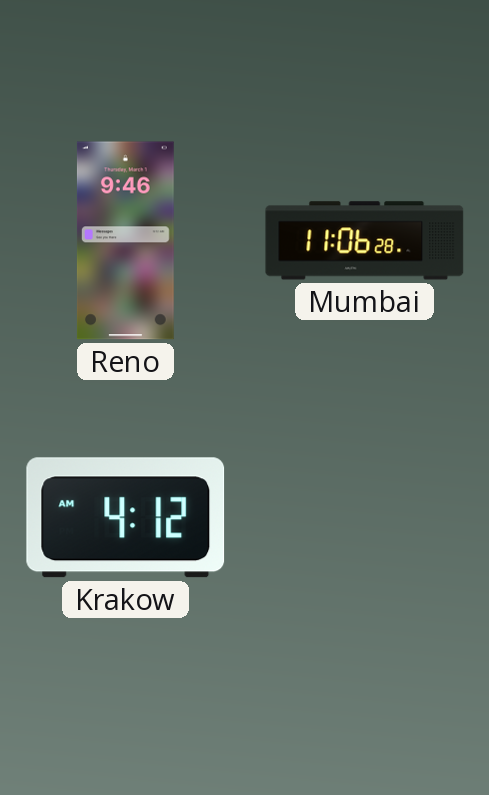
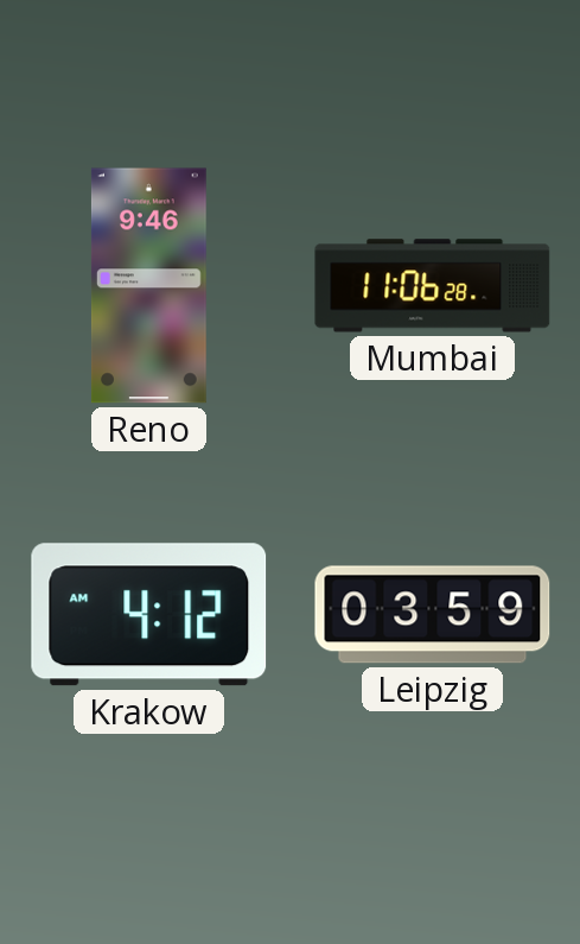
Leipzig: none -> 03:59 (433, 615)
